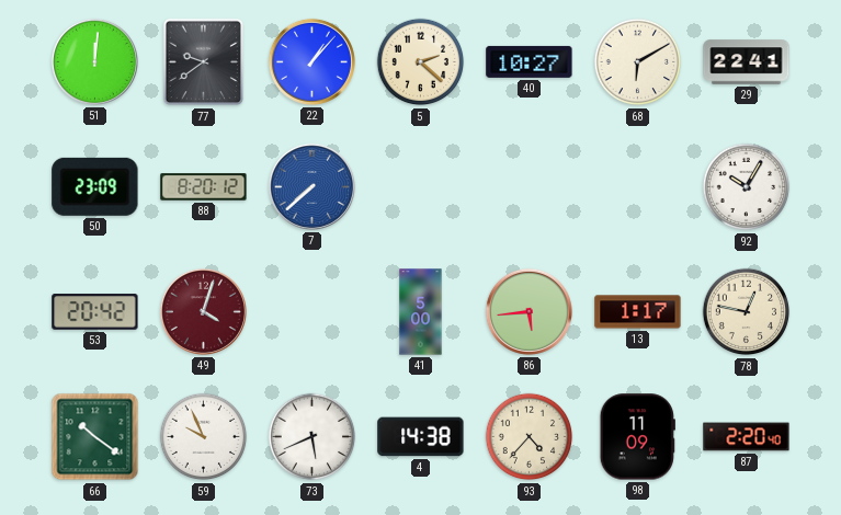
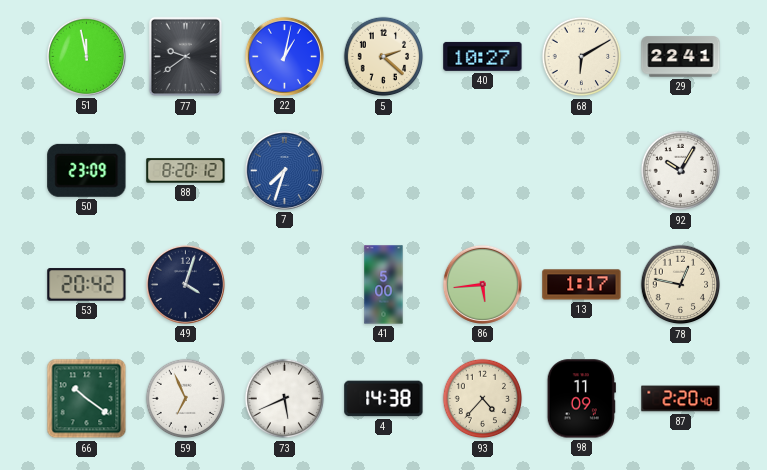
51: 12:01 -> 11:58 (86, 56)
22: 1:07 -> 1:02 (284, 56)
7: 7:38 -> 7:33 (284, 170)
49 dial: burgundy -> navy (185, 284)
59: 9:56 -> 6:56 (186, 399)
